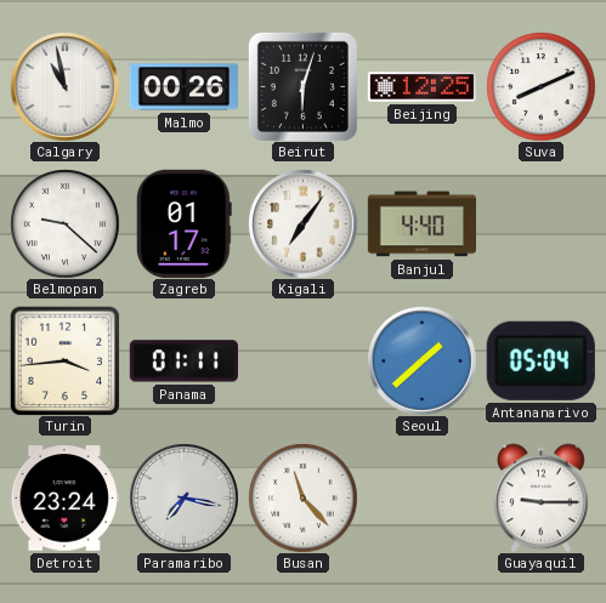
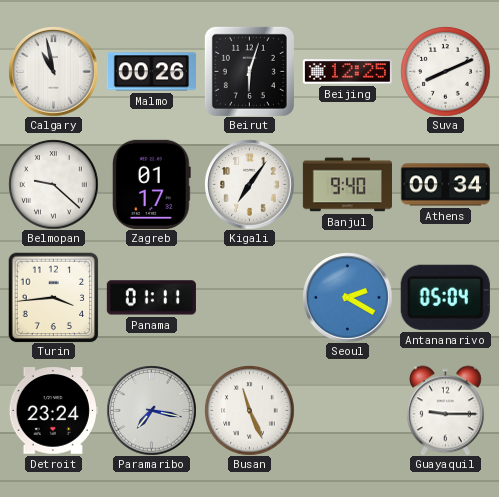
Banjul: 4:40 -> 9:40 (347, 185)
Athens: none -> 00:34 (445, 185)
Seoul: 1:38 -> 2:20 (347, 297)
Busan: 11:23 -> 11:26 (249, 410)
